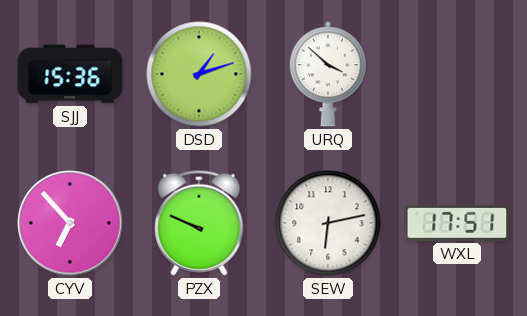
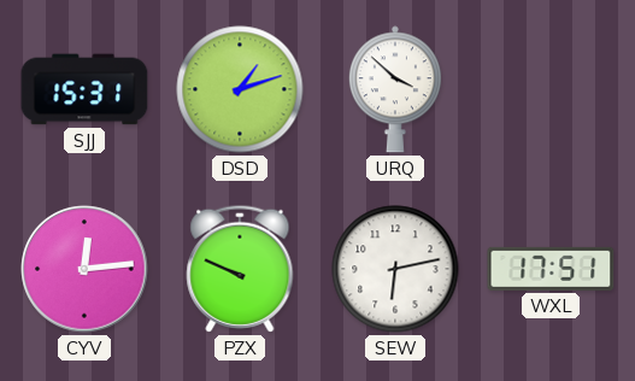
SJJ: 15:36 -> 15:31 (84, 89)
CYV: 6:53 -> 12:14 (84, 269)
